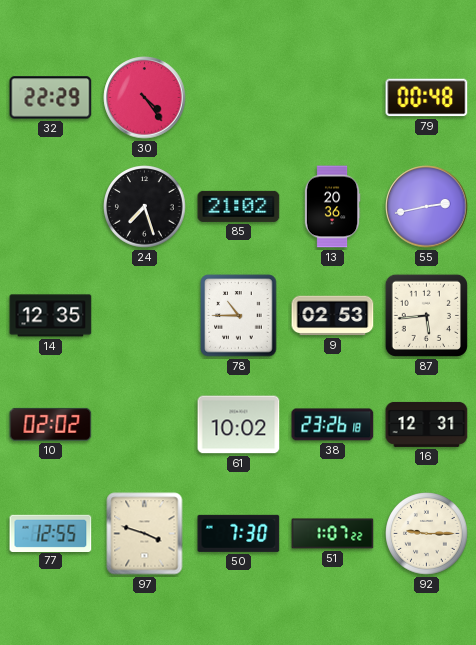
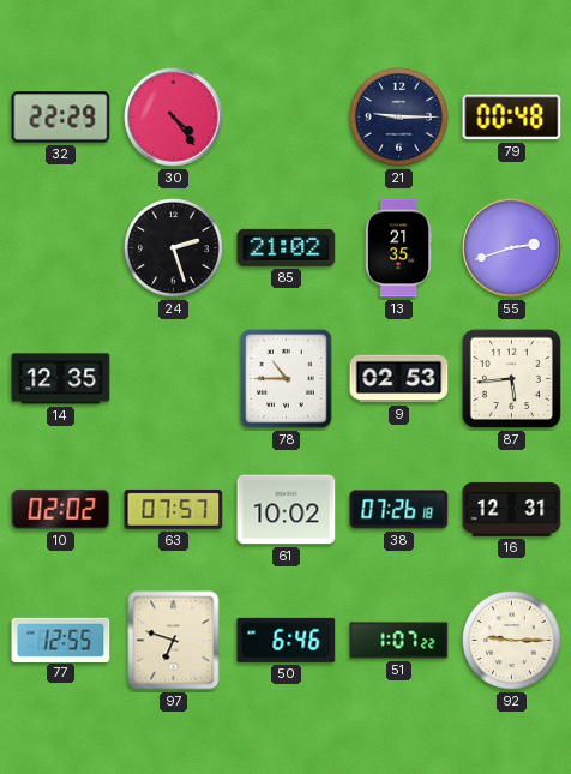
21: none -> 9:15 (399, 118)
24: 7:27 -> 2:27 (174, 248)
13: 20:36 -> 21:35 (398, 248)
55: 2:43 -> 2:42 (512, 248)
63: none -> 07:57 (174, 509)
38: 23:26 -> 07:26 (399, 510)
97: 3:48 -> 6:48 (174, 641)
50: 7:30 -> 6:46 (287, 640)
